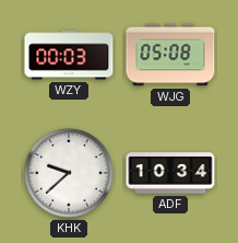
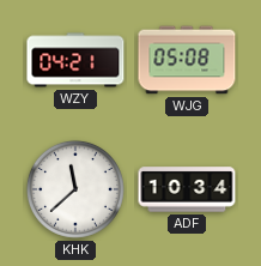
WZY: 00:03 -> 04:21 (75, 60)
KHK: 9:38 -> 11:38 (75, 189)
